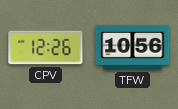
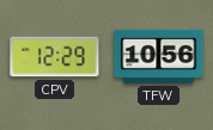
CPV: 12:26 -> 12:29 (55, 57)
